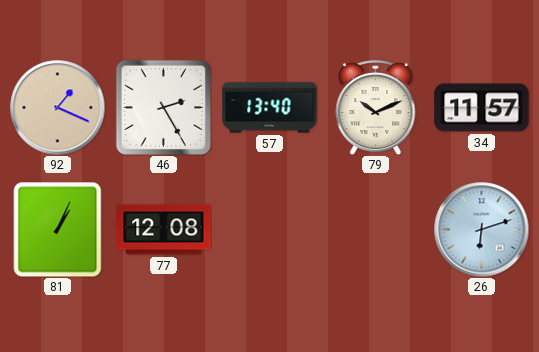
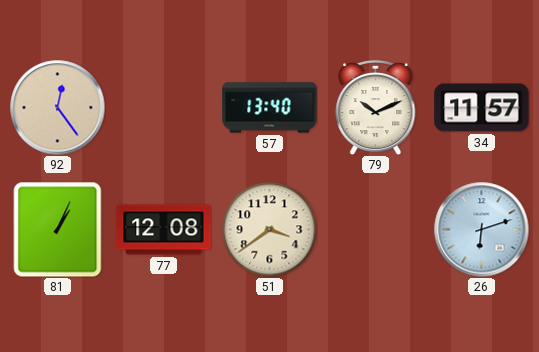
92: 1:19 -> 12:24 (57, 107)
46: 2:25 -> none (163, 107)
51: none -> 3:39 (269, 229)
